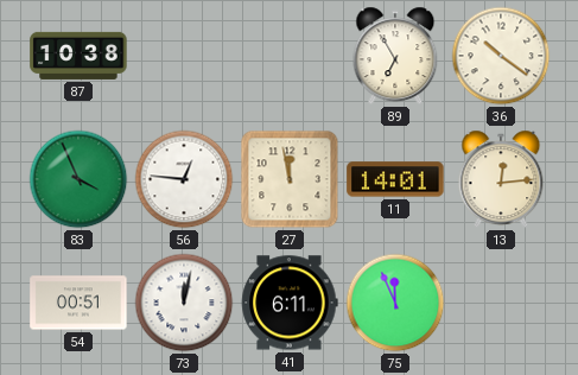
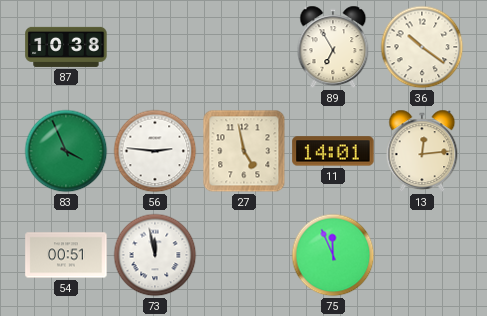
56: 12:46 -> 2:46 (155, 151)
27: 11:58 -> 4:58 (244, 151)
73: 12:02 -> 11:58 (155, 255)
41: 6:11 -> none (290, 303)
